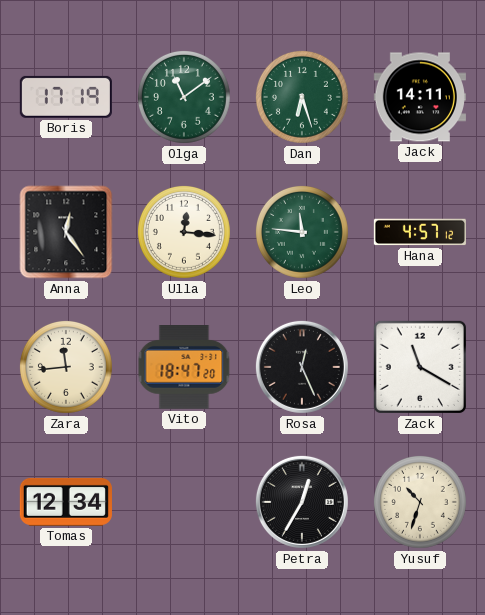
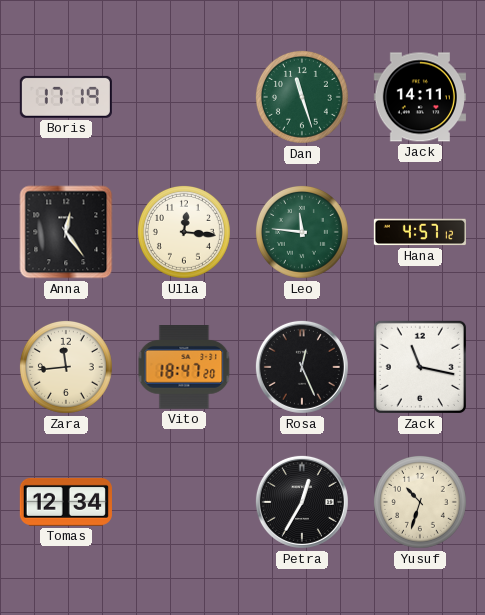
Olga: 11:09 -> none (184, 97)
Dan: 6:27 -> 11:27 (302, 97)
Zack: 11:20 -> 11:17 (420, 367)
